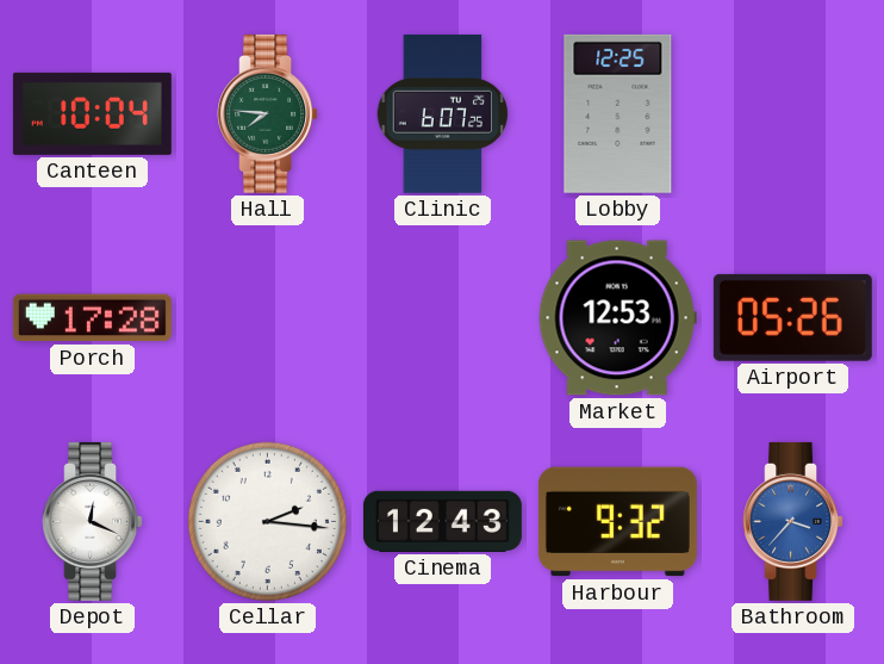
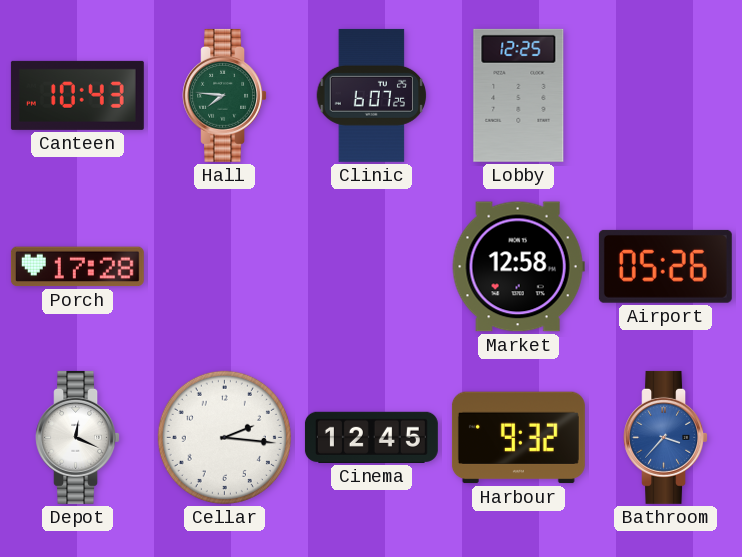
Canteen: 10:04 -> 10:43 (77, 95)
Market: 12:53 -> 12:58 (518, 267)
Cinema: 12:43 -> 12:45 (371, 437)
